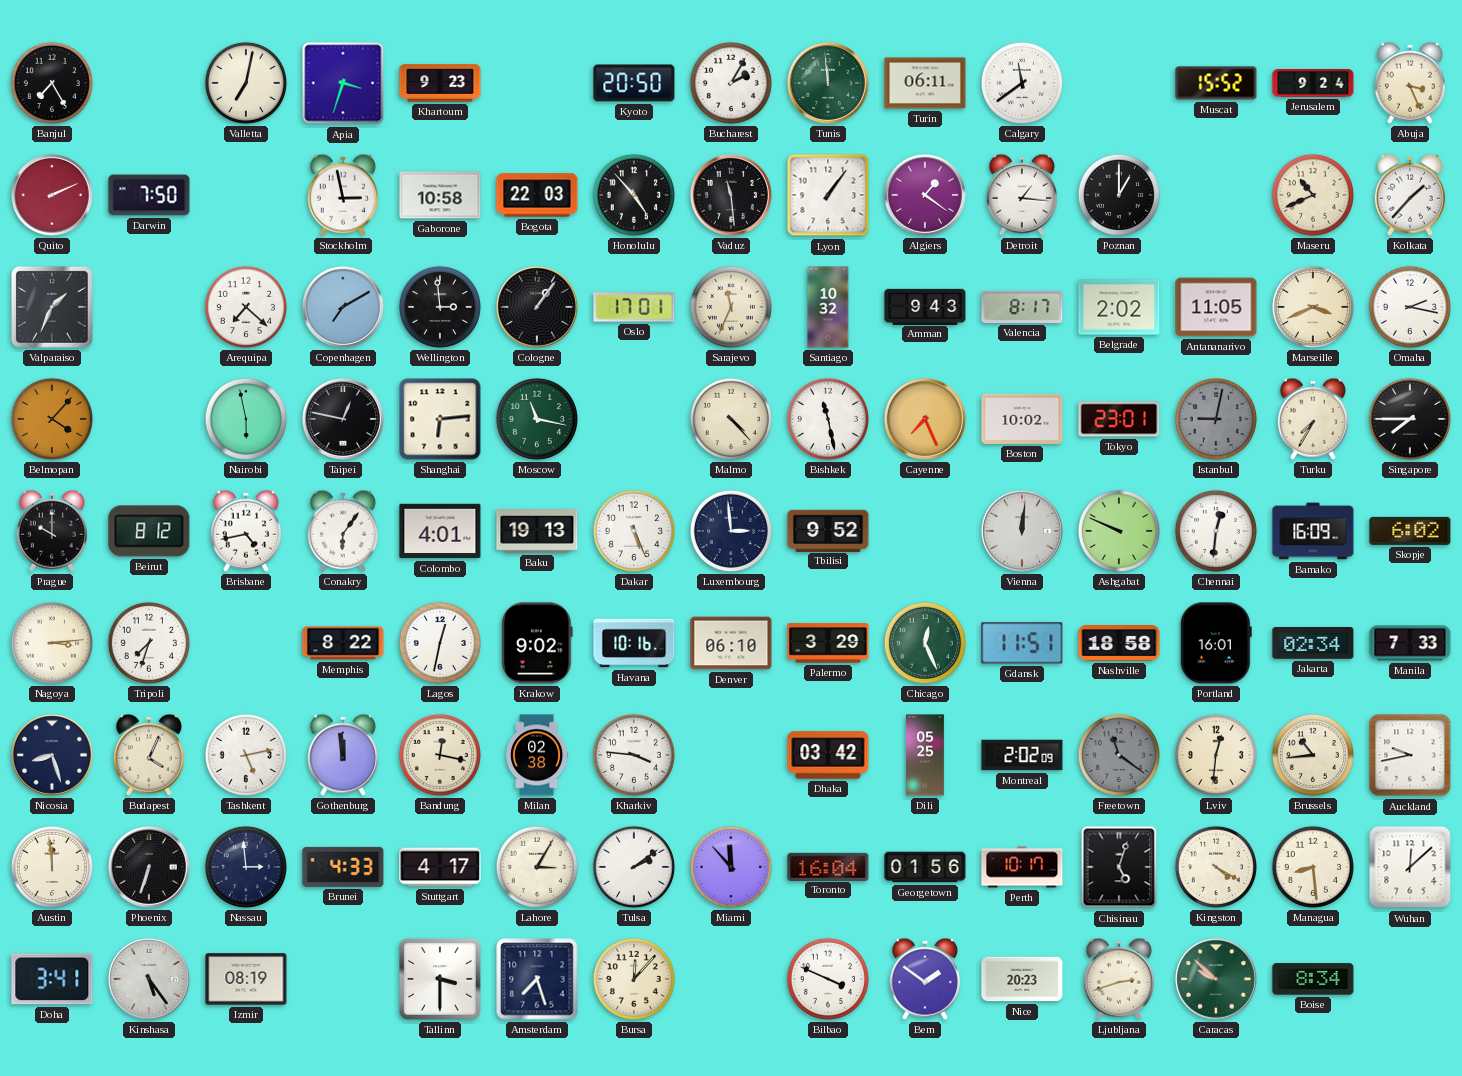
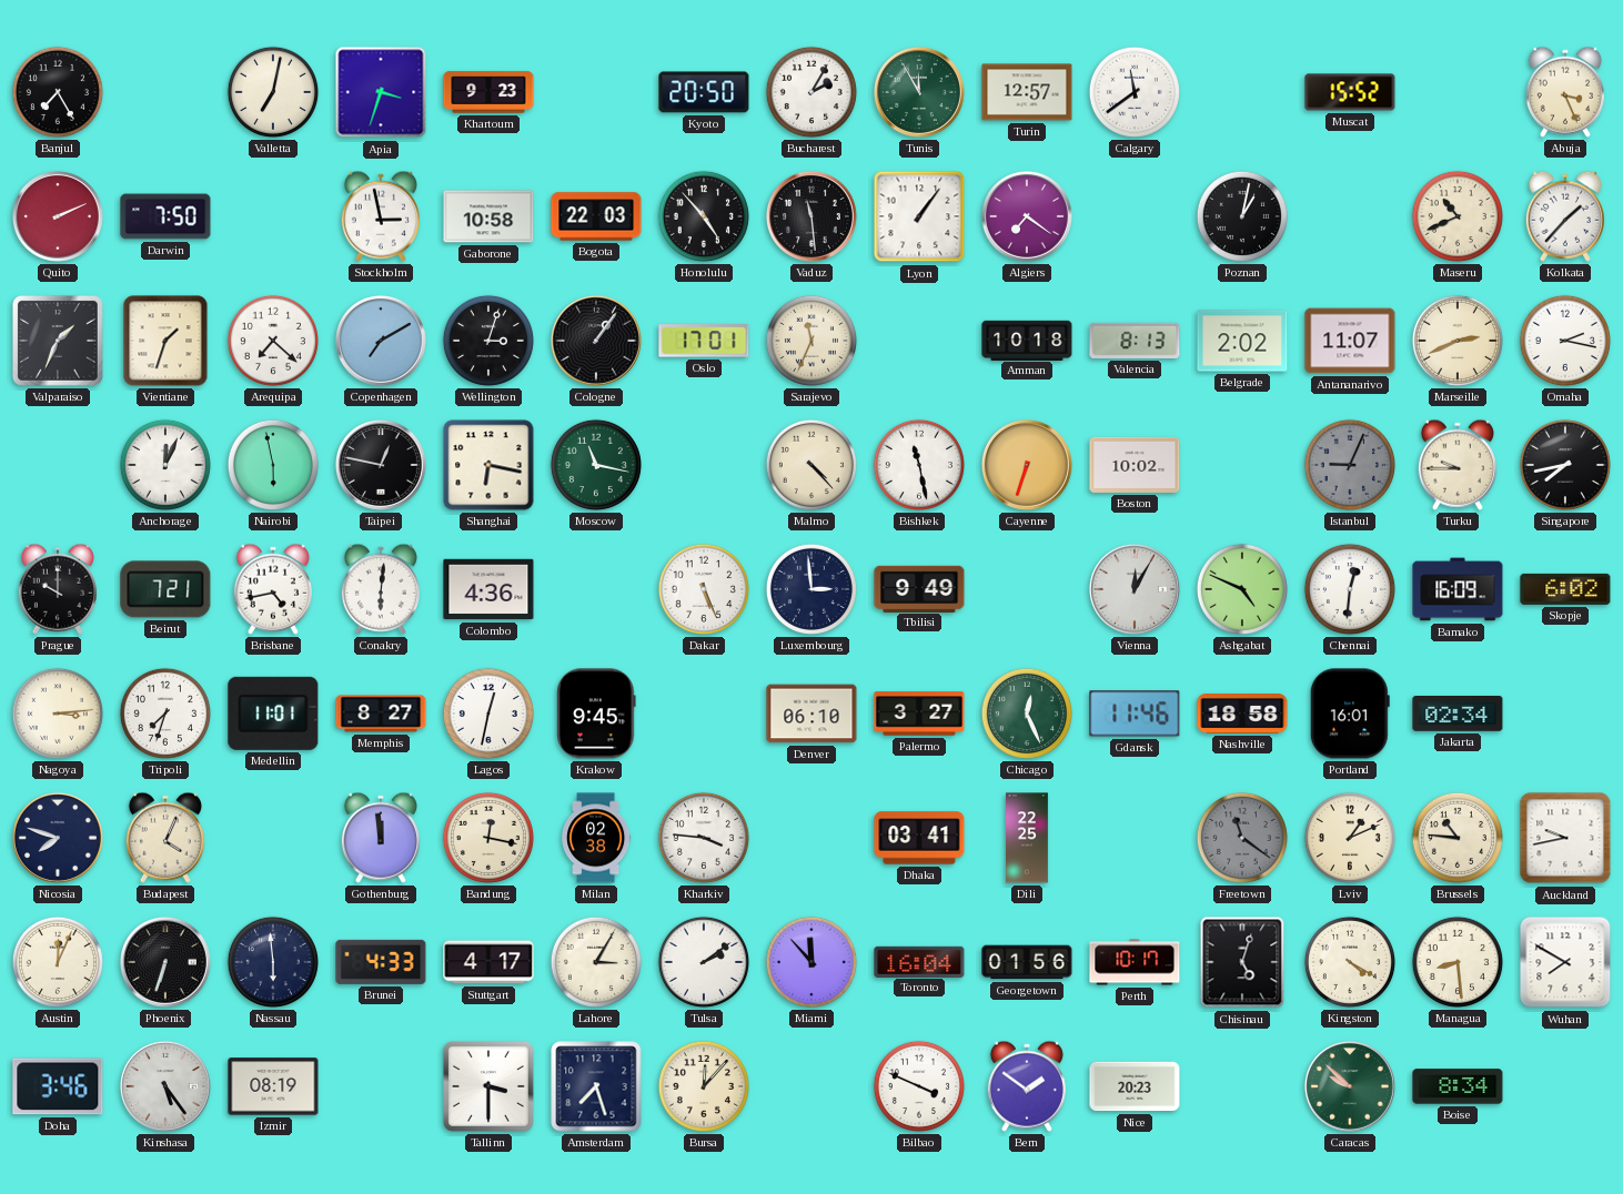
Tunis: 11:59 -> 11:55 (919, 92)
Turin: 06:11 -> 12:57 (1027, 92)
Jerusalem: 9:24 -> none (1313, 84)
Algiers: 1:21 -> 7:21 (1027, 216)
Detroit: 1:16 -> none (1022, 195)
Poznan: 1:00 -> 1:02 (1242, 216)
Vientiane: none -> 1:33 (165, 341)
Wellington: 2:59 -> 3:03 (488, 341)
Santiago: 10:32 -> none (828, 307)
Amman: 9:43 -> 10:18 (1027, 340)
Valencia: 8:17 -> 8:13 (1135, 341)
Antananarivo: 11:05 -> 11:07 (1350, 341)
Marseille: 3:41 -> 2:41 (1458, 341)
Belmopan: 4:07 -> none (52, 419)
Anchorage: none -> 12:04 (165, 465)
Shanghai: 6:14 -> 6:17 (488, 465)
Cayenne: 7:26 -> 6:33 (1027, 465)
Tokyo: 23:01 -> none (1119, 419)
Istanbul: 9:02 -> 9:04 (1350, 465)
Turku: 7:35 -> 9:45 (1458, 465)
Singapore: 7:45 -> 7:43 (1565, 465)
Beirut: 8:12 -> 7:21 (165, 589)
Conakry: 6:06 -> 6:01 (381, 589)
Colombo: 4:01 -> 4:36 (488, 589)
Baku: 19:13 -> none (537, 532)
Tbilisi: 9:52 -> 9:49 (919, 588)
Vienna: 12:01 -> 12:05 (1135, 589)
Ashgabat: 9:49 -> 4:49 (1242, 589)
Medellin: none -> 11:01 (273, 714)
Memphis: 8:22 -> 8:27 (381, 714)
Krakow: 9:02 -> 9:45 (596, 714)
Havana: 10:16 -> none (634, 643)
Palermo: 3:29 -> 3:27 (919, 714)
Gdansk: 11:51 -> 11:46 (1135, 714)
Manila: 7:33 -> none (1410, 643)
Nicosia: 8:27 -> 7:48 (58, 838)
Tashkent: 5:13 -> none (246, 755)
Dhaka: 03:42 -> 03:41 (919, 838)
Dili: 05:25 -> 22:25 (1028, 838)
Montreal: 2:02 -> none (1022, 755)
Lviv: 12:31 -> 1:11 (1350, 838)
Brussels: 10:44 -> 10:46 (1458, 838)
Austin: 11:59 -> 12:04 (58, 962)
Nassau: 2:59 -> 5:59 (273, 962)
Wuhan: 12:08 -> 7:50 (1565, 962)
Doha: 3:41 -> 3:46 (58, 1086)
Ljubljana: 2:42 -> none (1119, 979)
